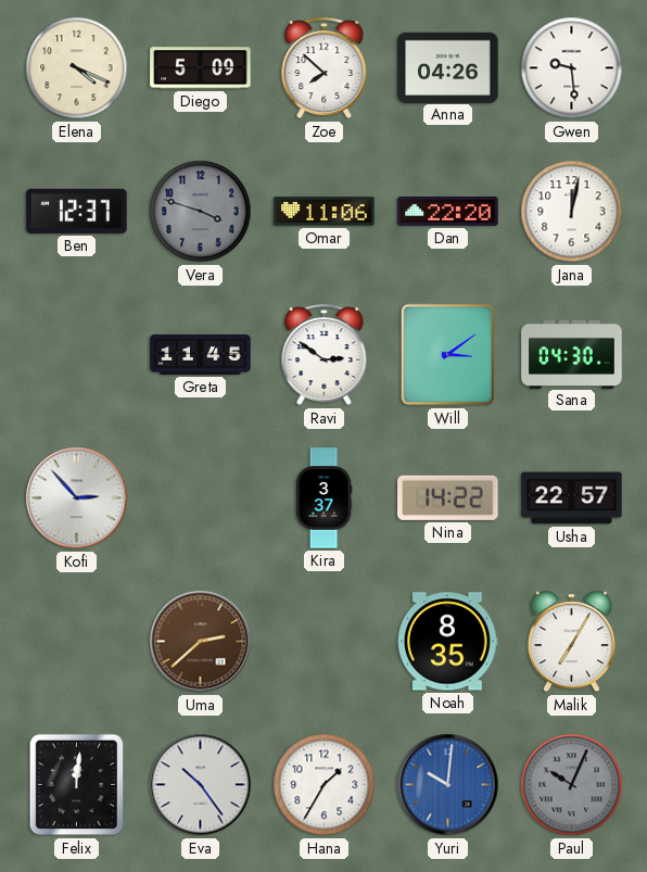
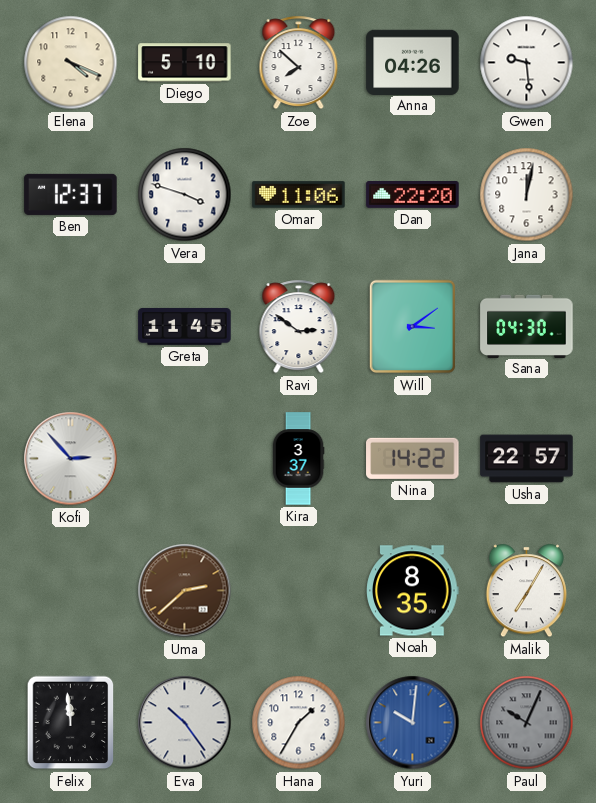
Diego: 5:09 -> 5:10 (185, 63)
Vera dial: grey -> white (185, 195)
Felix: 12:01 -> 11:59 (71, 723)
